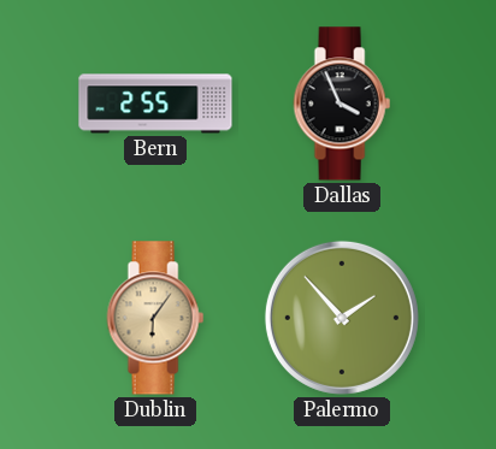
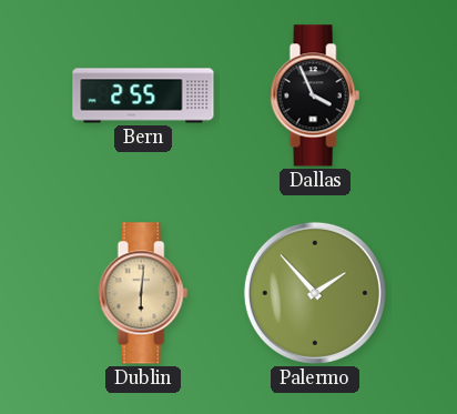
Dublin: 6:06 -> 6:01 (143, 293)
